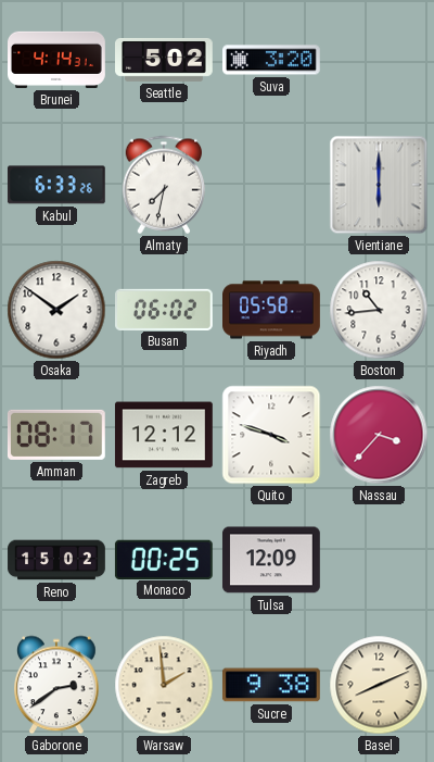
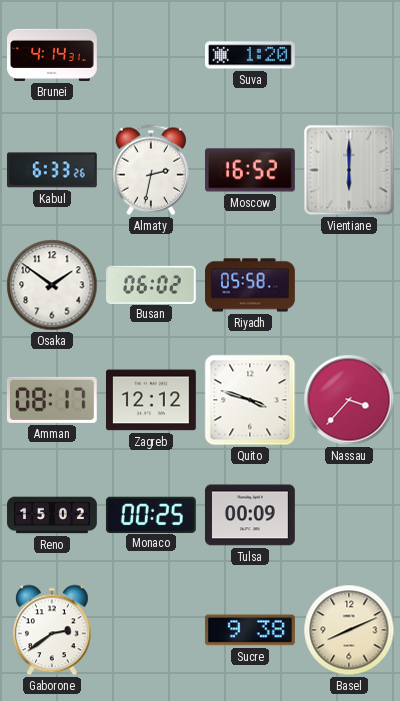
Seattle: 5:02 -> none (165, 60)
Suva: 3:20 -> 1:20 (251, 55)
Almaty: 7:32 -> 2:32 (151, 170)
Moscow: none -> 16:52 (251, 170)
Boston: 10:44 -> none (379, 310)
Tulsa: 12:09 -> 00:09 (250, 515)
Warsaw: 1:59 -> none (164, 685)
